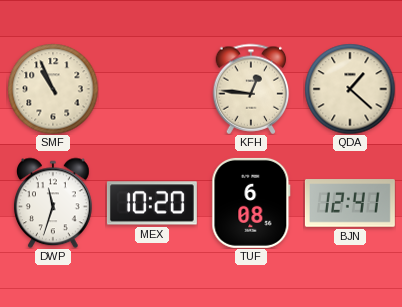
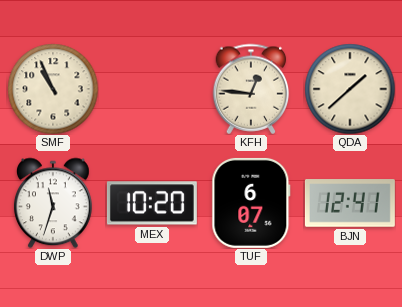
QDA: 1:22 -> 1:38 (350, 89)
TUF: 6:08 -> 6:07 (251, 203)
